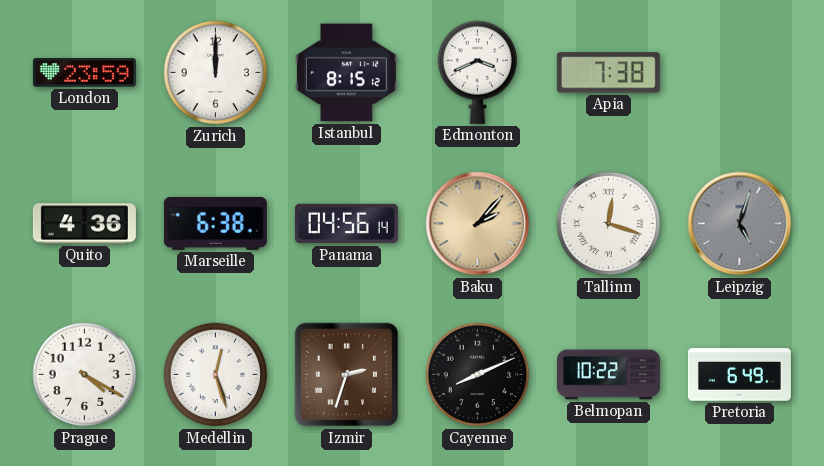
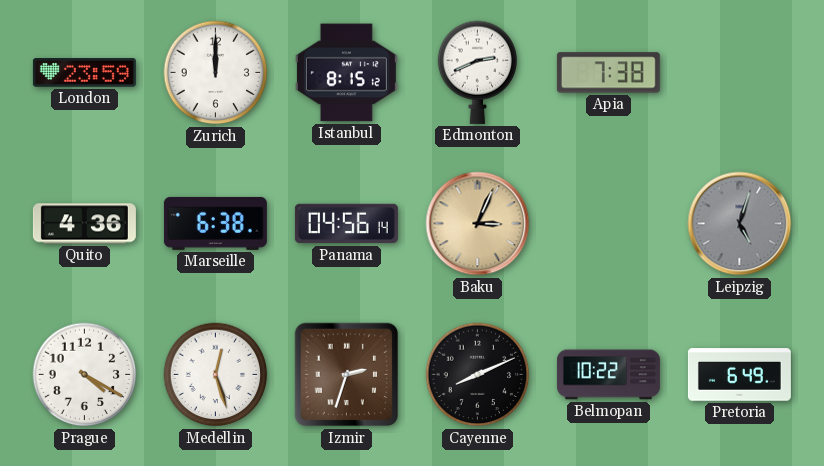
Edmonton: 3:41 -> 2:41 (478, 72)
Baku: 2:07 -> 3:04 (478, 224)
Tallinn: 12:18 -> none (609, 224)
